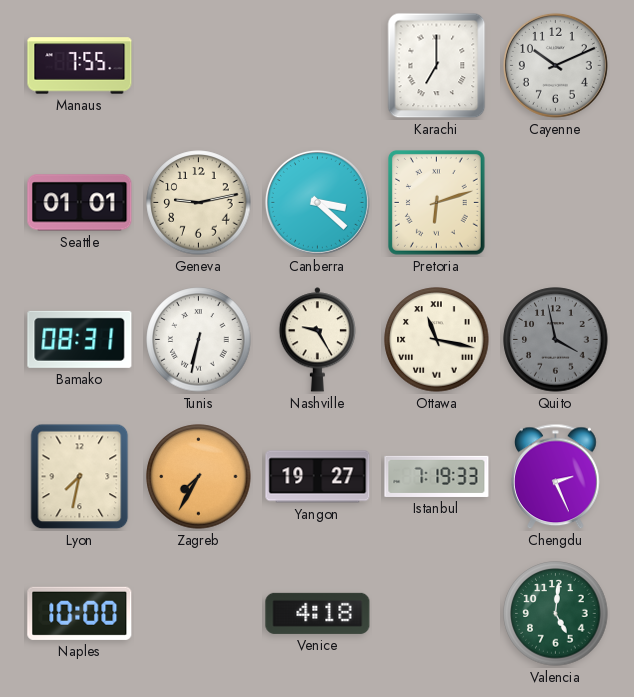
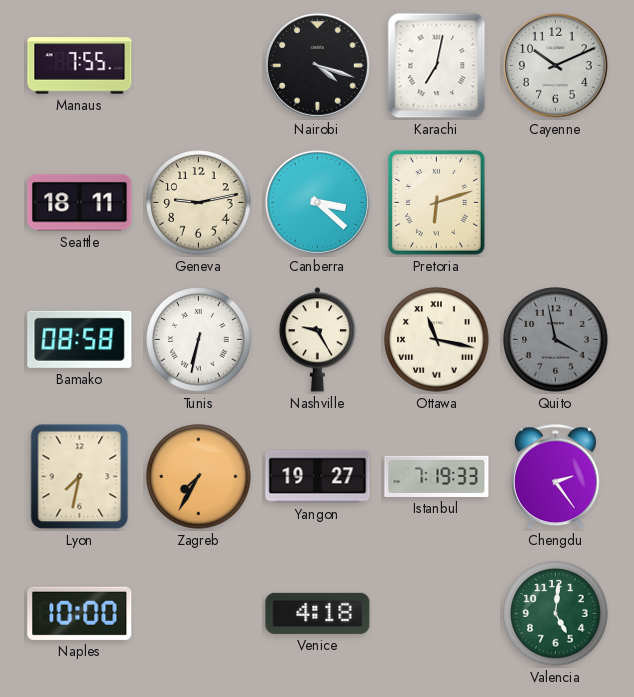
Nairobi: none -> 4:18 (317, 65)
Karachi: 7:00 -> 7:02 (437, 66)
Seattle: 01:01 -> 18:11 (80, 203)
Bamako: 08:31 -> 08:58 (80, 339)
Chengdu: 2:26 -> 2:24 (556, 477)
